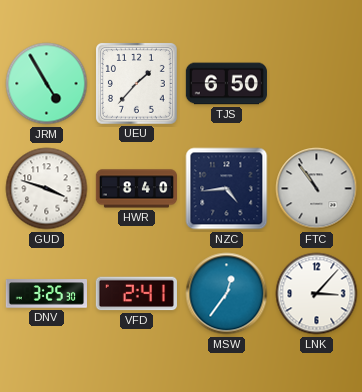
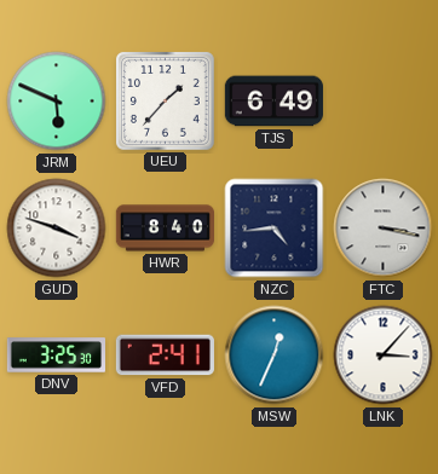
JRM: 4:55 -> 5:49 (57, 102)
TJS: 6:50 -> 6:49 (273, 102)
FTC: 10:54 -> 3:17 (384, 229)
MSW: 12:36 -> 12:34 (275, 355)
